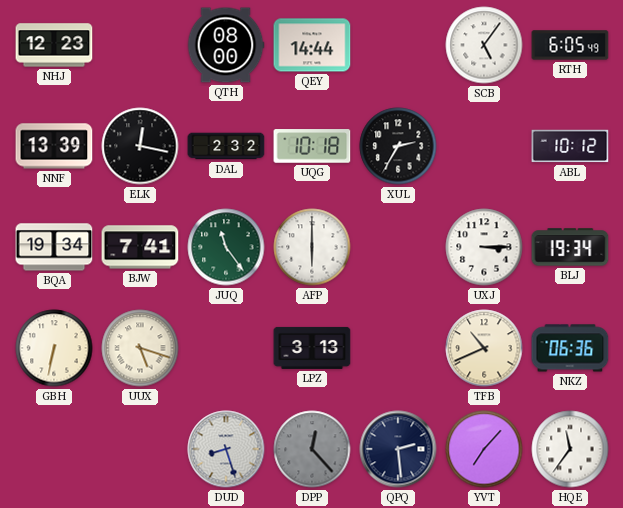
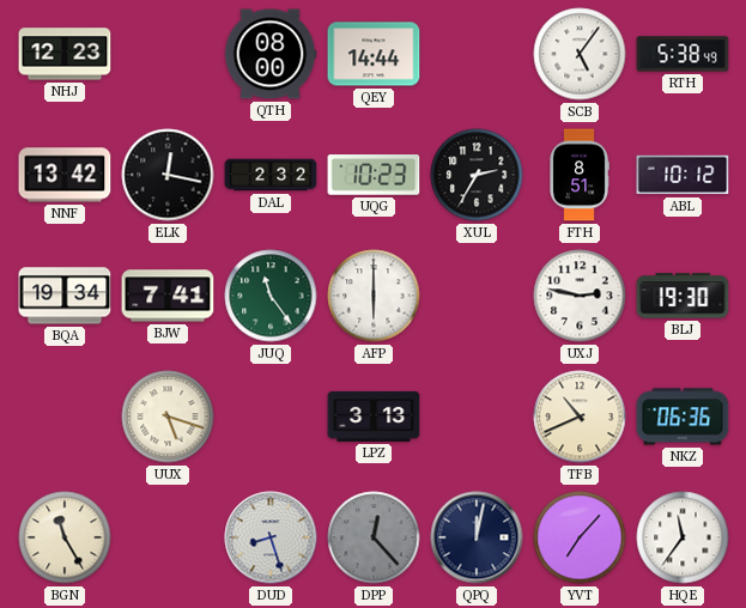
RTH: 6:05 -> 5:38 (683, 54)
NNF: 13:39 -> 13:42 (65, 175)
UQG: 10:18 -> 10:23 (374, 175)
FTH: none -> 8:51 (580, 175)
UXJ: 3:15 -> 2:47 (580, 296)
BLJ: 19:34 -> 19:30 (683, 296)
GBH: 6:32 -> none (54, 348)
BGN: none -> 11:25 (65, 537)
QPQ: 2:29 -> 12:02 (477, 537)
